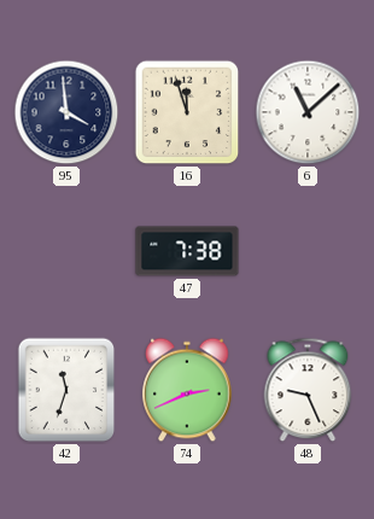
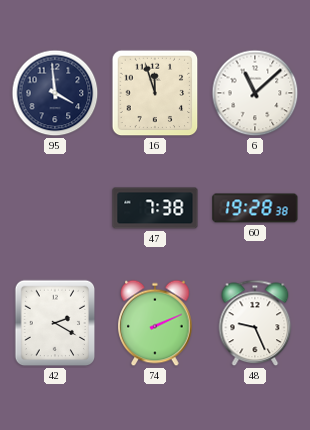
60: none -> 19:28 (255, 208)
42: 11:33 -> 2:20 (55, 323)
74: 2:41 -> 2:11 (155, 323)
